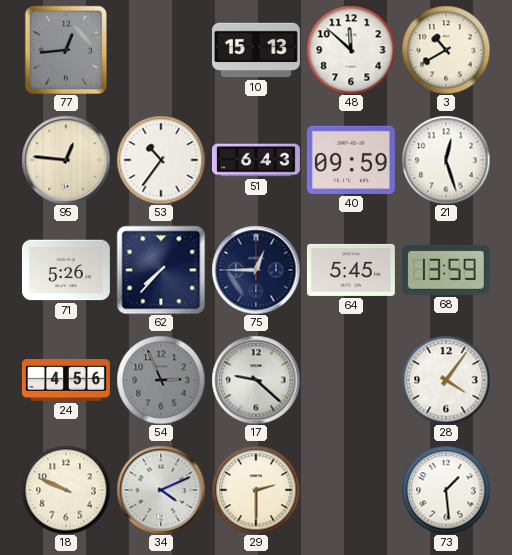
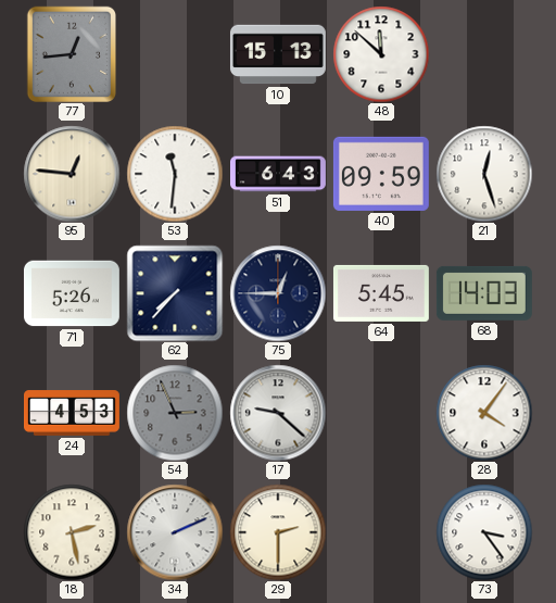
3: 10:40 -> none (446, 50)
53: 10:36 -> 11:31 (175, 174)
68: 13:59 -> 14:03 (484, 293)
24: 4:56 -> 4:53 (73, 413)
18: 9:49 -> 2:28 (72, 532)
34: 4:11 -> 2:11 (175, 532)
73: 1:29 -> 3:24 (484, 532)
